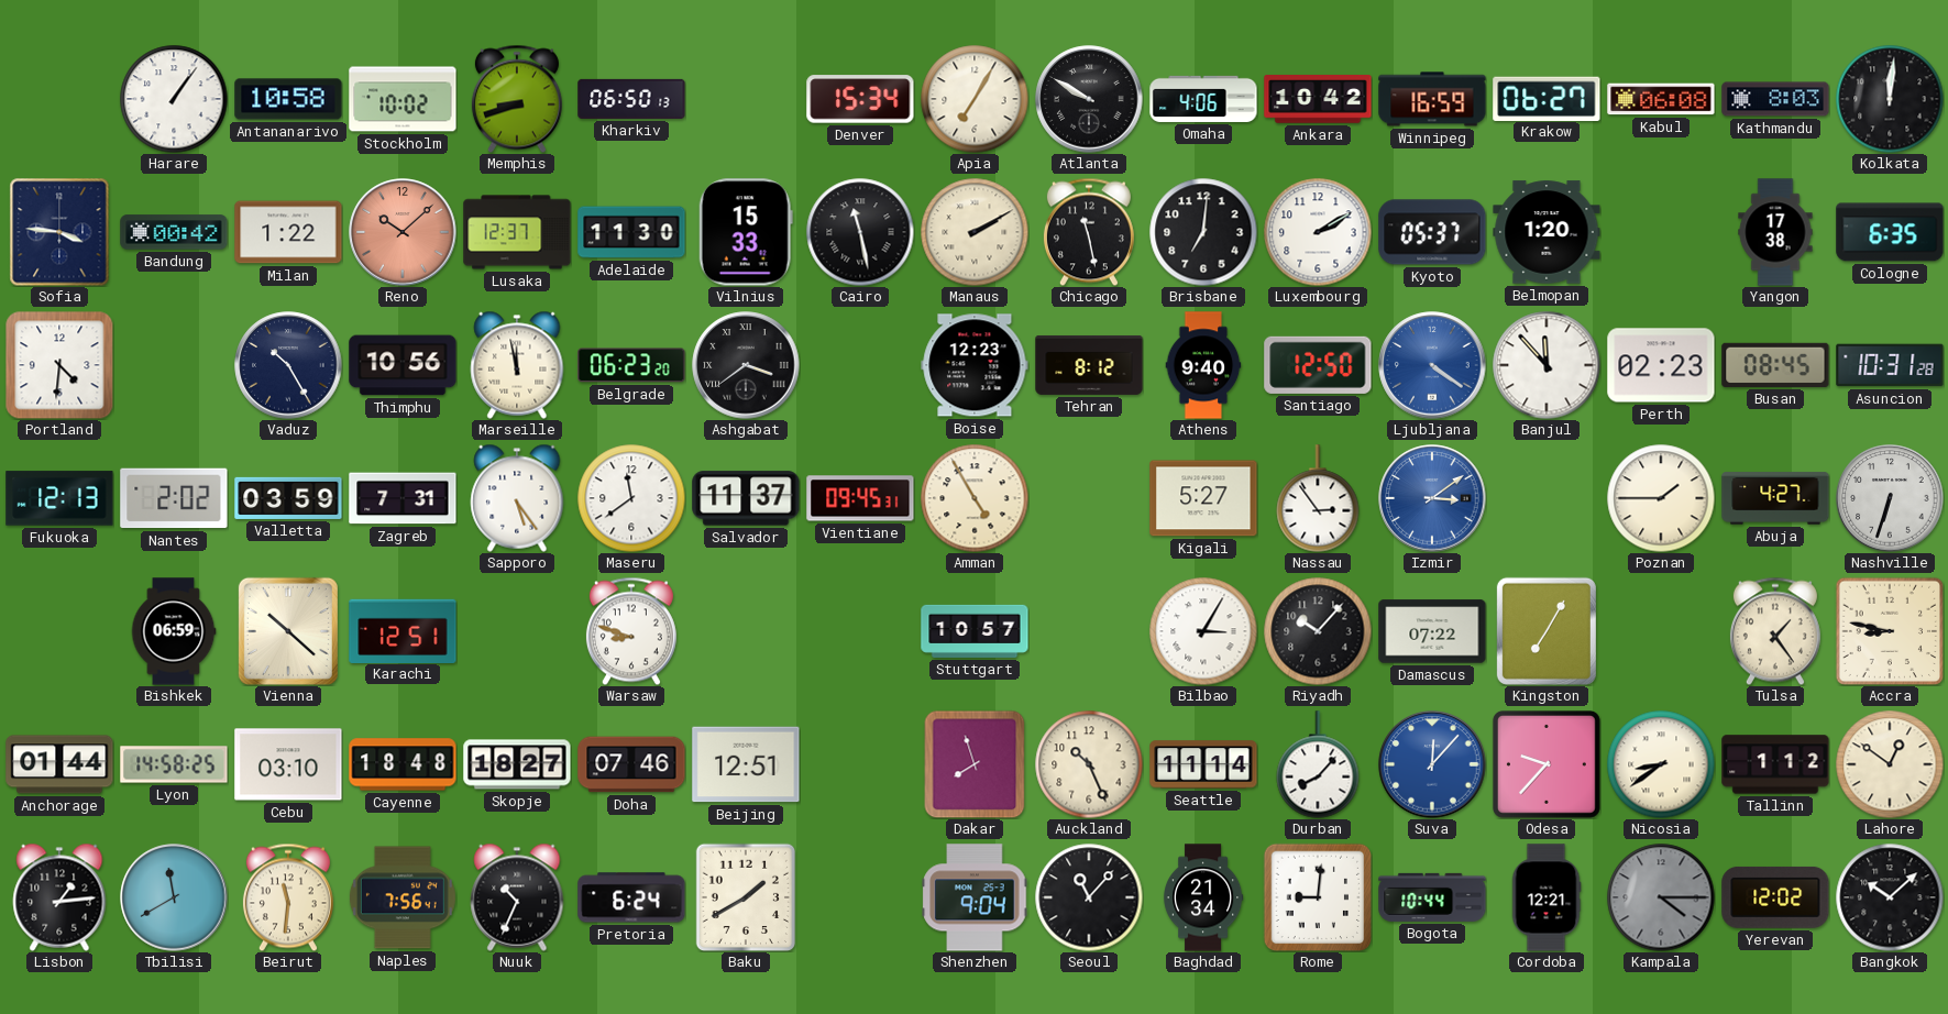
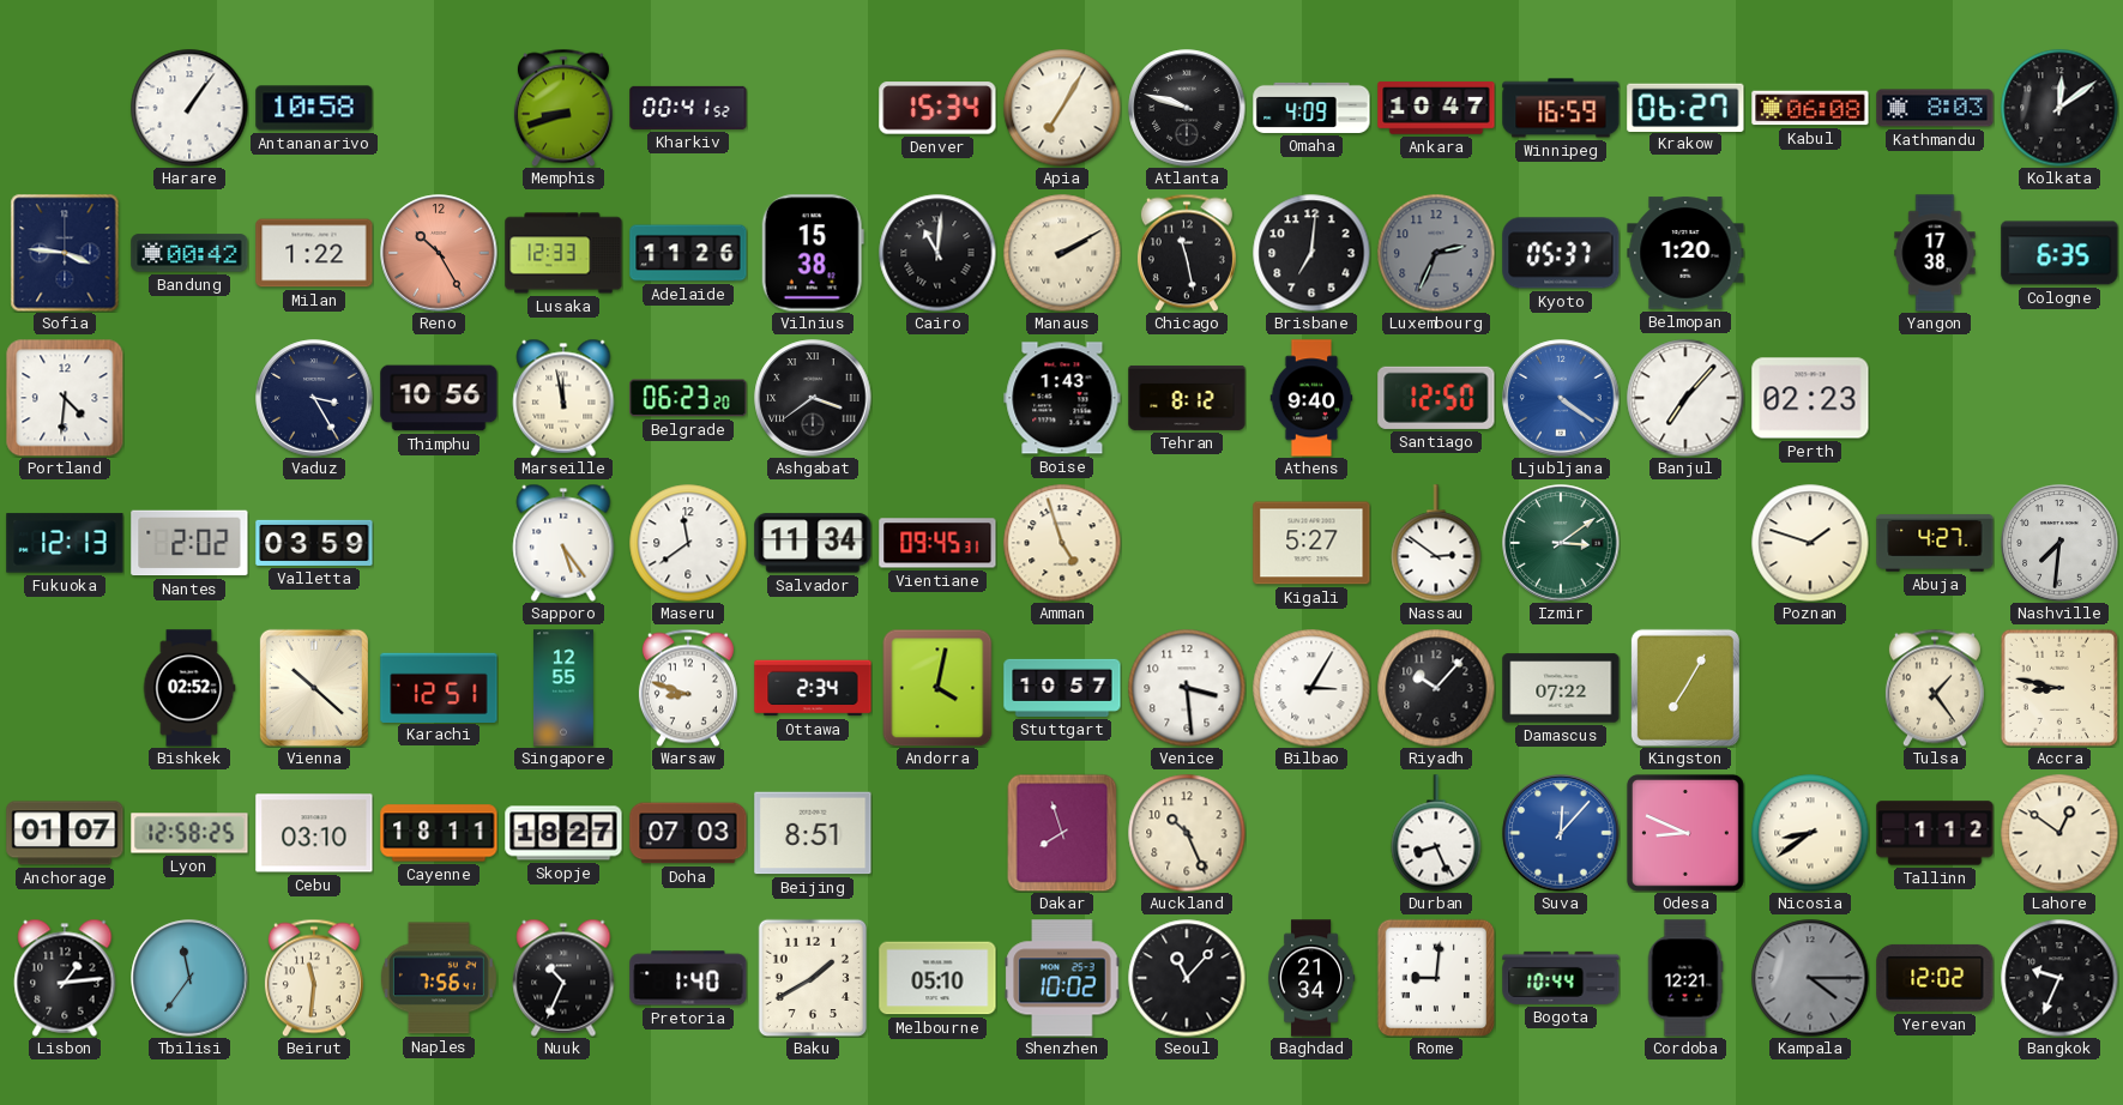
Stockholm: 10:02 -> none (403, 99)
Kharkiv: 06:50 -> 00:41 (688, 108)
Atlanta: 9:50 -> 9:48 (1187, 108)
Omaha: 4:06 -> 4:09 (1311, 108)
Ankara: 10:42 -> 10:47 (1436, 109)
Kolkata: 12:01 -> 12:09 (2059, 108)
Reno: 10:08 -> 10:25 (439, 253)
Lusaka: 12:37 -> 12:33 (563, 253)
Adelaide: 11:30 -> 11:26 (688, 253)
Vilnius: 15:33 -> 15:38 (813, 253)
Cairo: 11:28 -> 11:01 (937, 253)
Luxembourg: 2:10 -> 2:34 (1436, 253)
Luxembourg dial: white -> grey (1436, 253)
Vaduz: 10:25 -> 3:25 (314, 398)
Boise: 12:23 -> 1:43 (1062, 398)
Banjul: 11:53 -> 7:07 (1685, 398)
Busan: 08:45 -> none (1775, 365)
Asuncion: 10:31 -> none (1890, 365)
Zagreb: 7:31 -> none (403, 498)
Salvador: 11:37 -> 11:34 (813, 543)
Amman: 4:55 -> 4:57 (1062, 543)
Nassau: 2:54 -> 2:51 (1436, 543)
Izmir dial: blue -> green (1561, 543)
Poznan: 1:45 -> 1:48 (1810, 543)
Nashville: 6:33 -> 7:31 (2059, 543)
Bishkek: 06:59 -> 02:52 (189, 688)
Singapore: none -> 12:55 (563, 688)
Ottawa: none -> 2:34 (813, 688)
Andorra: none -> 4:02 (937, 688)
Venice: none -> 3:29 (1187, 688)
Anchorage: 01:44 -> 01:07 (65, 833)
Lyon: 14:58 -> 12:58 (189, 833)
Cayenne: 18:48 -> 18:11 (439, 833)
Doha: 07:46 -> 07:03 (688, 833)
Beijing: 12:51 -> 8:51 (813, 833)
Seattle: 11:14 -> none (1203, 764)
Durban: 8:07 -> 8:26 (1436, 833)
Odesa: 9:37 -> 8:49 (1685, 833)
Tbilisi: 11:40 -> 11:36 (189, 978)
Pretoria: 6:24 -> 1:40 (688, 978)
Melbourne: none -> 05:10 (937, 978)
Shenzhen: 9:04 -> 10:02 (1062, 978)
Bangkok: 10:08 -> 9:34 (2059, 978)
